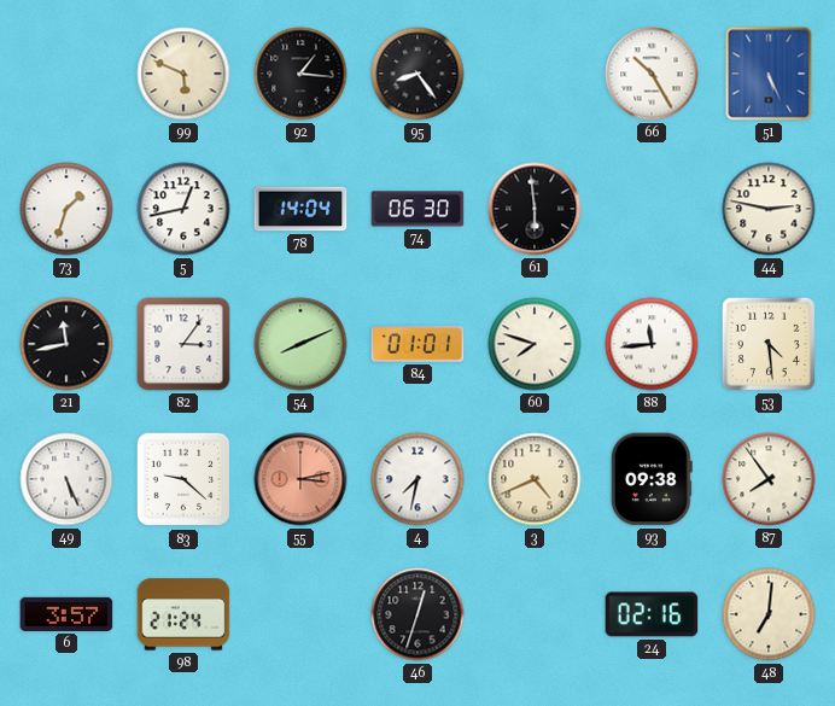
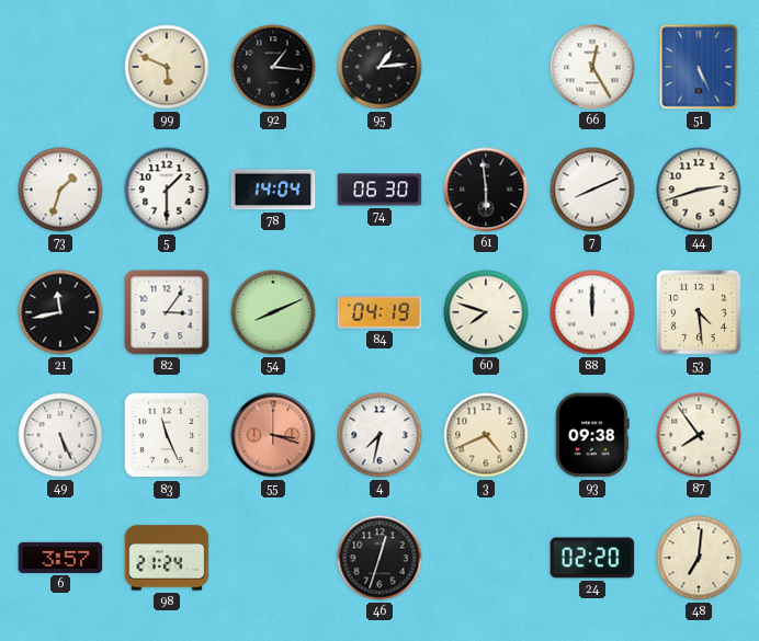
95: 8:24 -> 1:14 (379, 67)
66: 10:25 -> 12:25 (592, 67)
5: 12:43 -> 1:30 (167, 190)
7: none -> 8:11 (592, 190)
44: 2:47 -> 2:42 (699, 190)
84: 01:01 -> 04:19 (379, 312)
88: 11:44 -> 12:00 (592, 312)
83: 9:22 -> 11:26 (167, 435)
55: 3:13 -> 3:18 (273, 435)
24: 02:16 -> 02:20 (592, 558)
